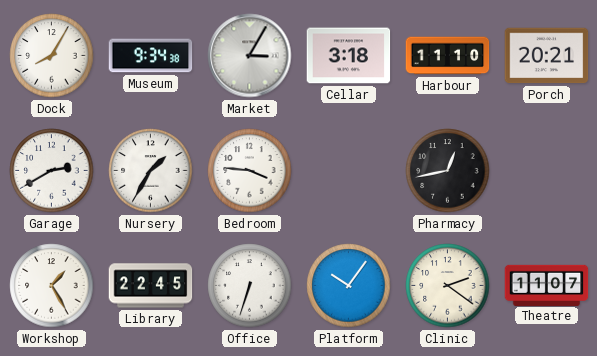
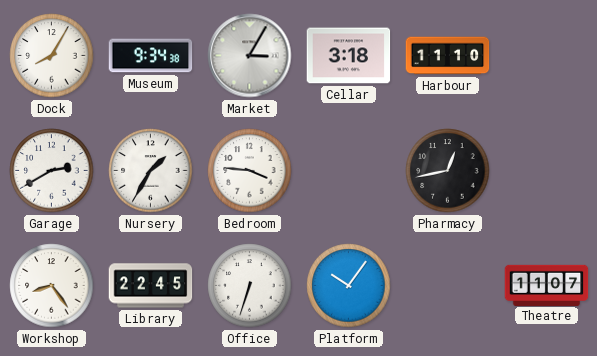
Porch: 20:21 -> none (547, 56)
Workshop: 1:25 -> 8:24 (52, 286)
Clinic: 2:21 -> none (448, 286)
